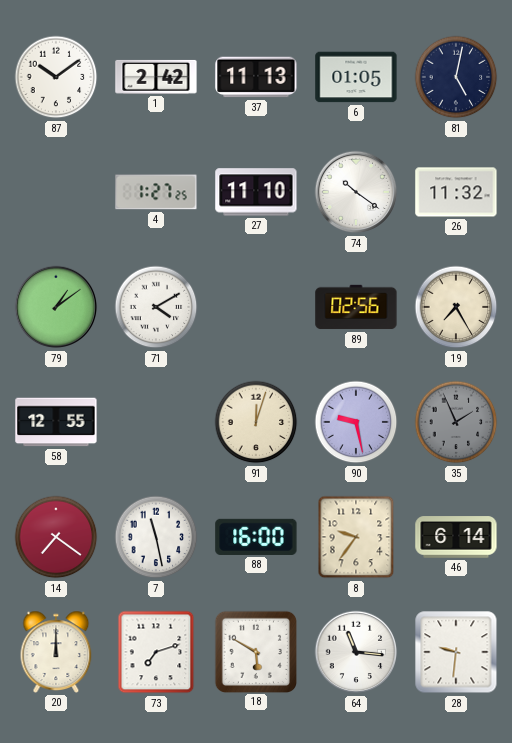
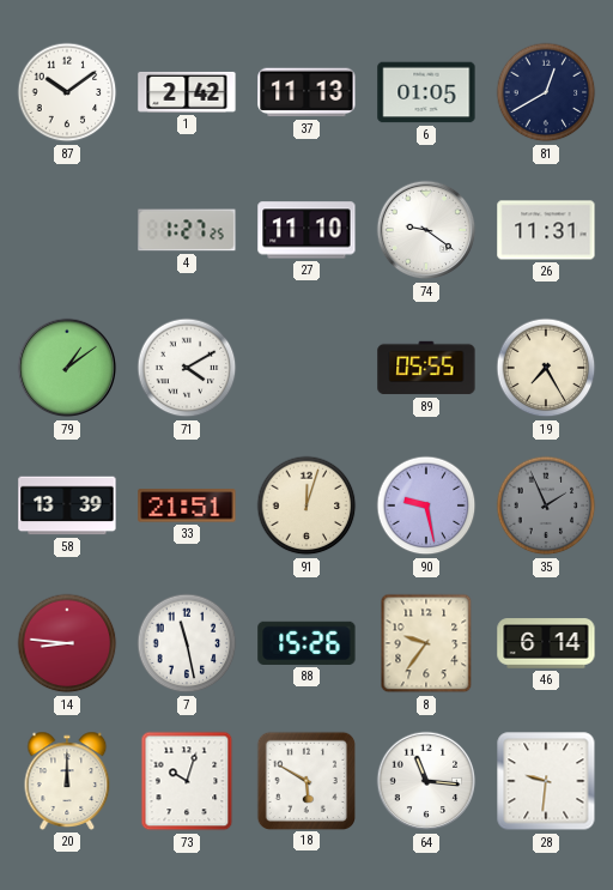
81: 5:02 -> 12:40 (546, 92)
74: 10:21 -> 9:21 (426, 230)
26: 11:32 -> 11:31 (546, 230)
89: 02:56 -> 05:55 (426, 368)
58: 12:55 -> 13:39 (67, 505)
33: none -> 21:51 (187, 505)
14: 7:21 -> 8:46 (67, 643)
88: 16:00 -> 15:26 (306, 643)
73: 7:12 -> 10:03 (187, 781)
